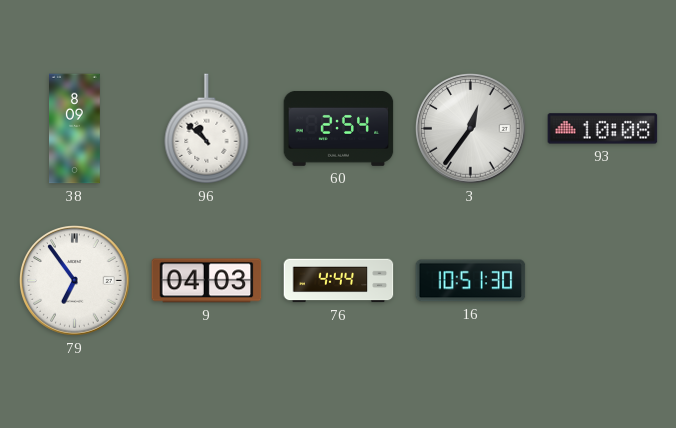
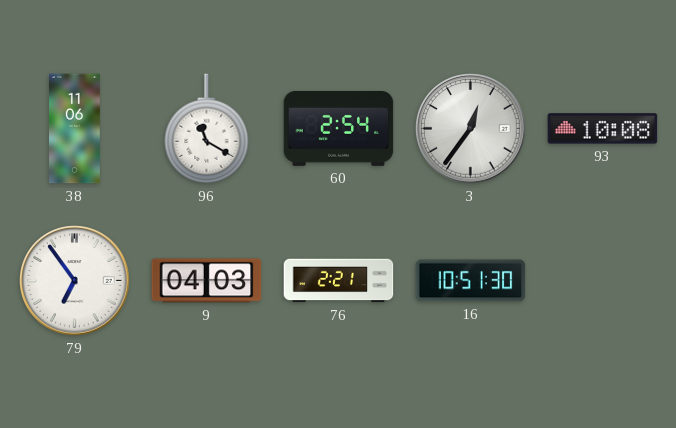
38: 8:09 -> 11:06 (75, 129)
96: 10:52 -> 11:20 (207, 129)
76: 4:44 -> 2:21 (339, 281)
